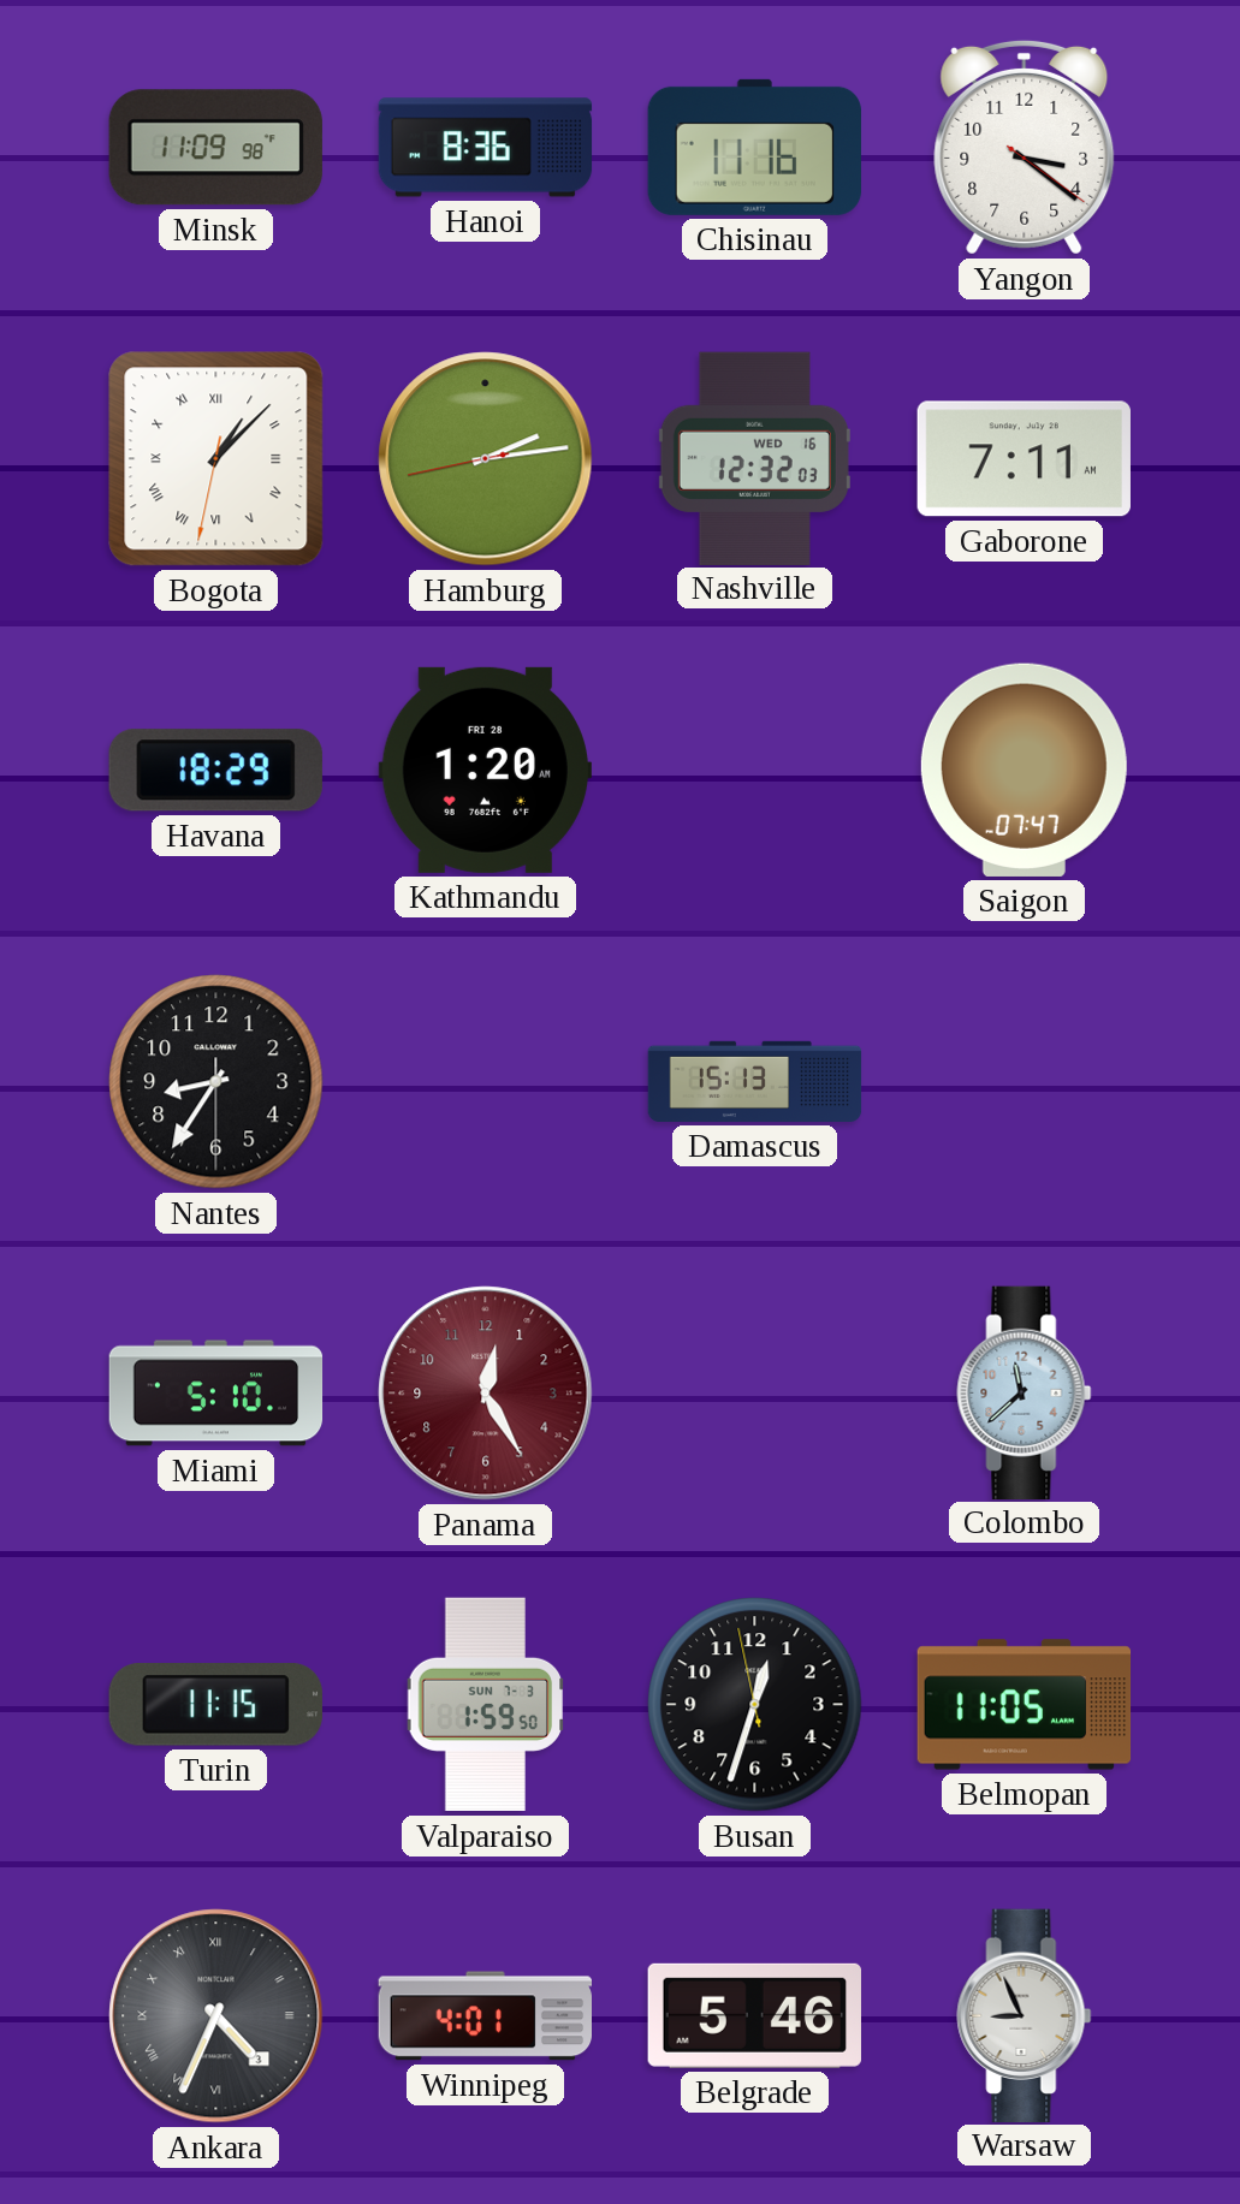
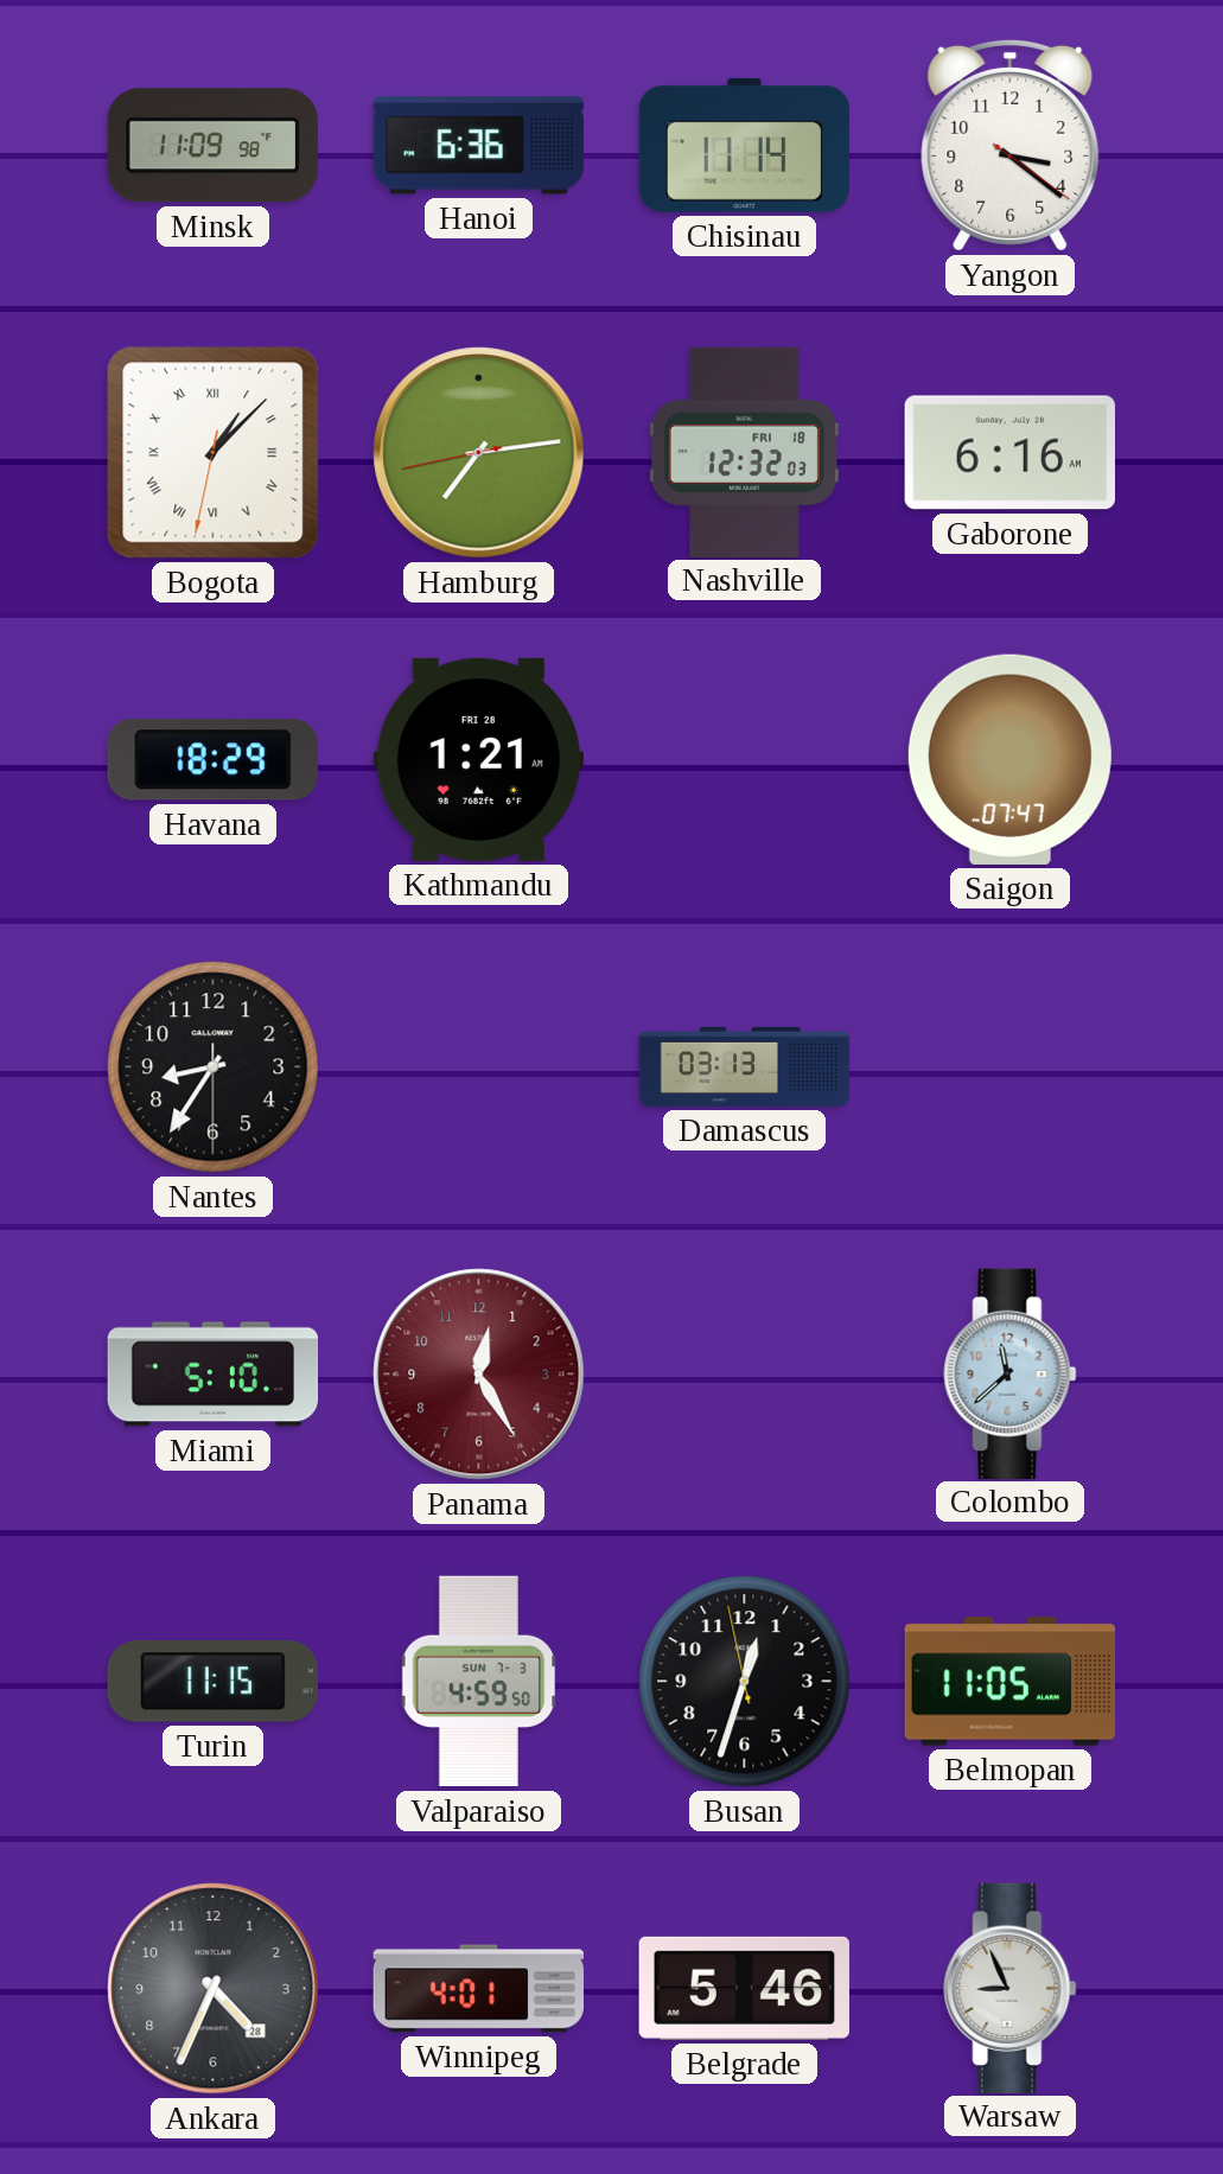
Hanoi: 8:36 -> 6:36 (479, 146)
Chisinau: 11:16 -> 11:14 (744, 145)
Hamburg: 2:13 -> 7:13 (479, 453)
Nashville date: WED 16 -> FRI 18 (744, 452)
Gaborone: 7:11 -> 6:16 (1009, 453)
Kathmandu: 1:20 -> 1:21 (478, 759)
Damascus: 15:13 -> 03:13 (745, 1066)
Valparaiso: 1:59 -> 4:59 (479, 1682)
Ankara date: 3 -> 28 (214, 1989)
Ankara numerals: Roman -> Arabic (214, 1989)
